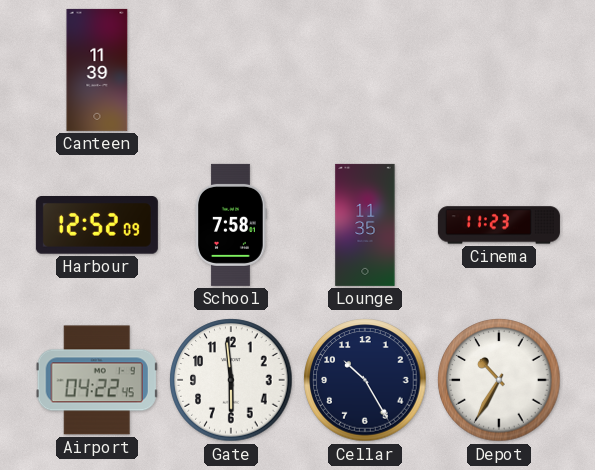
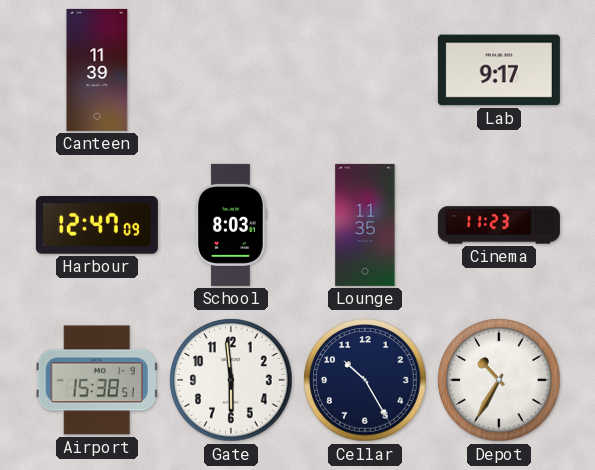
Lab: none -> 9:17 (499, 70)
Harbour: 12:52 -> 12:47 (97, 225)
School: 7:58 -> 8:03 (231, 225)
Airport: 04:22 -> 15:38 (97, 380)
